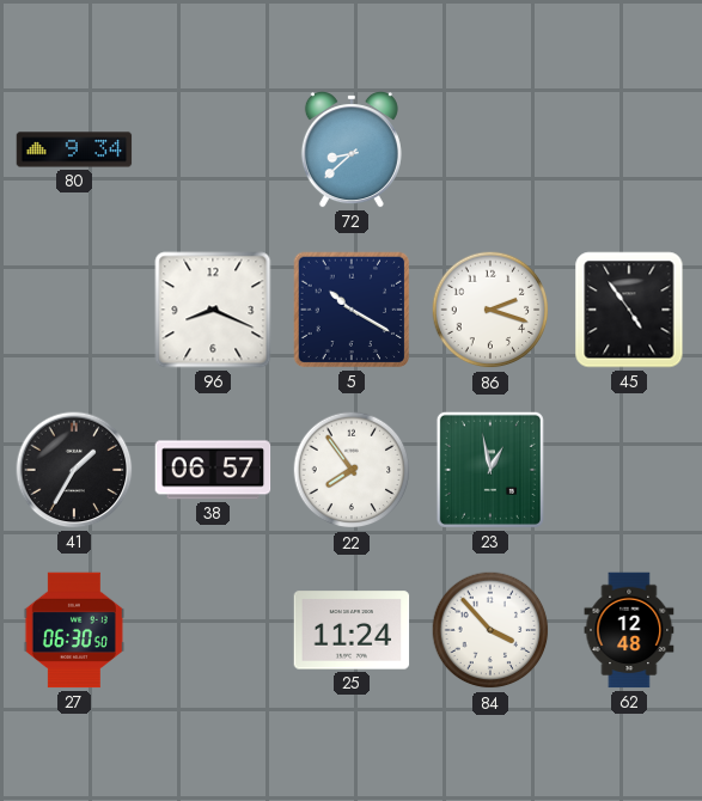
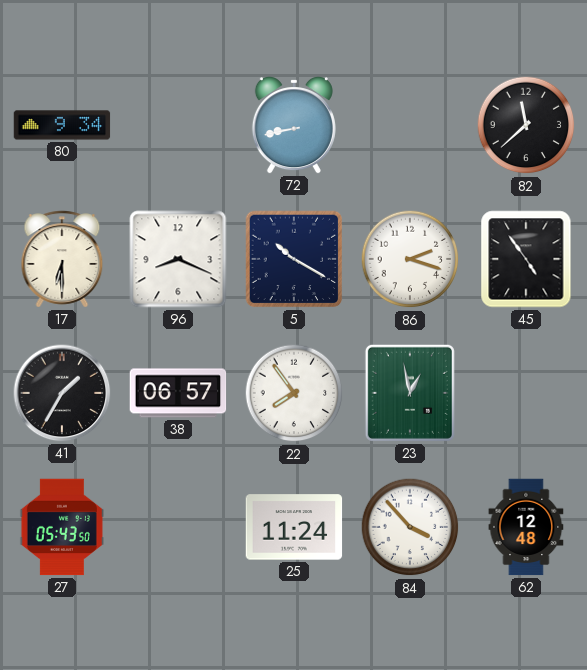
72: 8:38 -> 8:43 (294, 126)
82: none -> 11:38 (526, 125)
17: none -> 6:30 (62, 259)
27: 06:30 -> 05:43 (62, 527)
